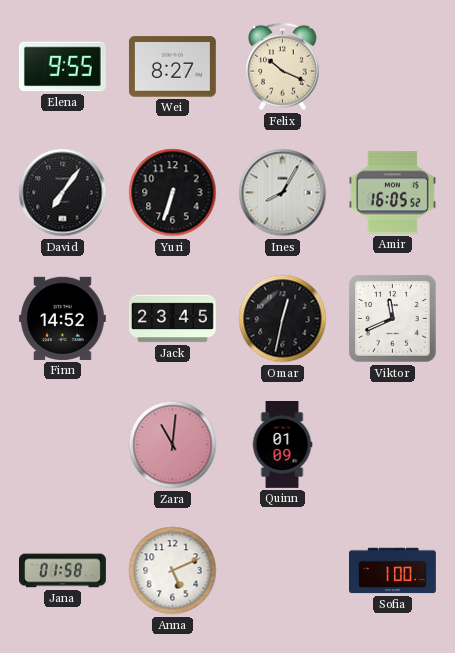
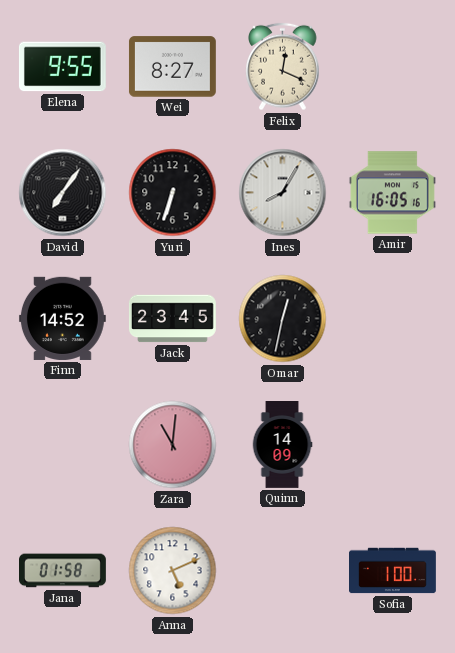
Felix: 10:19 -> 12:19 (283, 67)
Amir: 16:05:52 -> 16:05:16 (392, 193)
Viktor: 11:41 -> none (393, 319)
Quinn: 01:09 -> 14:09 (282, 445)
